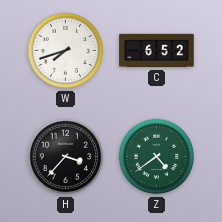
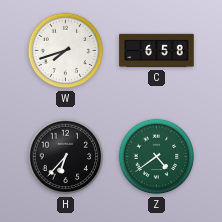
C: 6:52 -> 6:58 (157, 51)
H: 3:37 -> 6:37 (66, 157)
